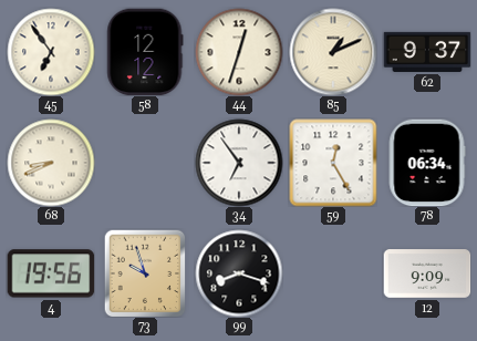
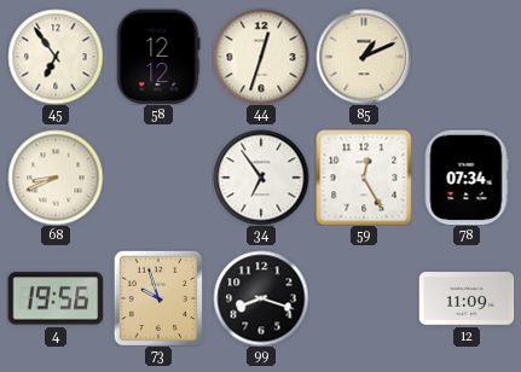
62: 9:37 -> none (427, 52)
78: 06:34 -> 07:34 (467, 178)
12: 9:09 -> 11:09 (467, 298)
